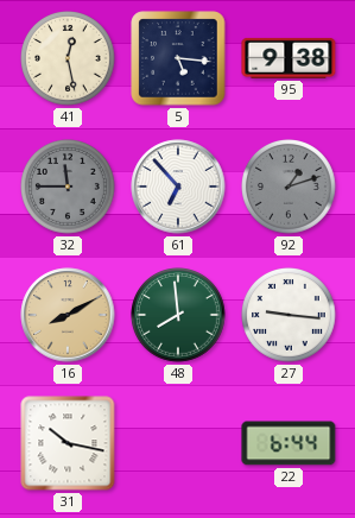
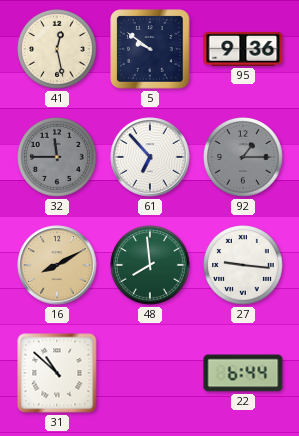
5: 5:16 -> 9:51 (150, 49)
95: 9:38 -> 9:36 (243, 49)
92: 1:12 -> 1:15 (244, 158)
31: 10:17 -> 10:52 (57, 373)
